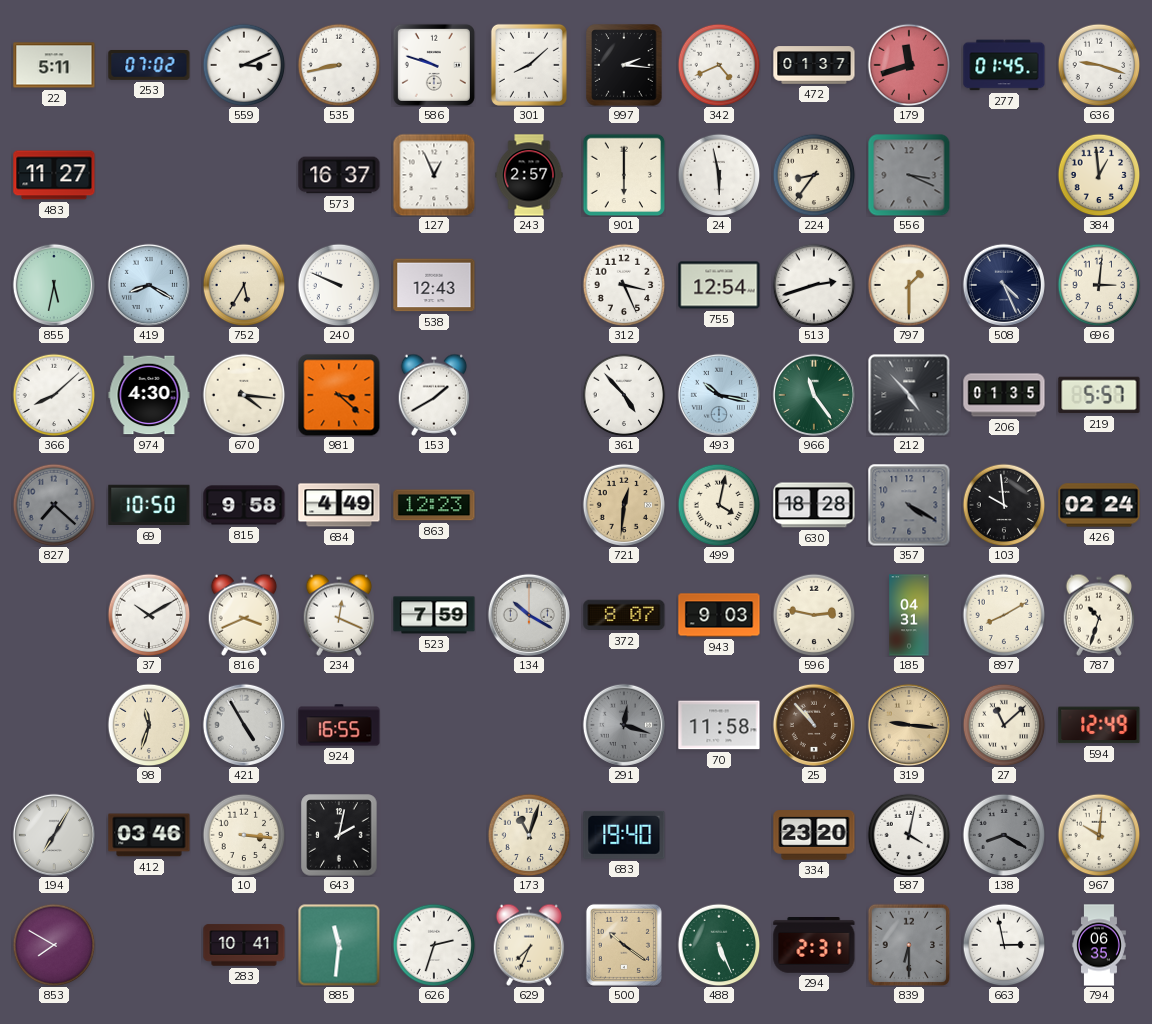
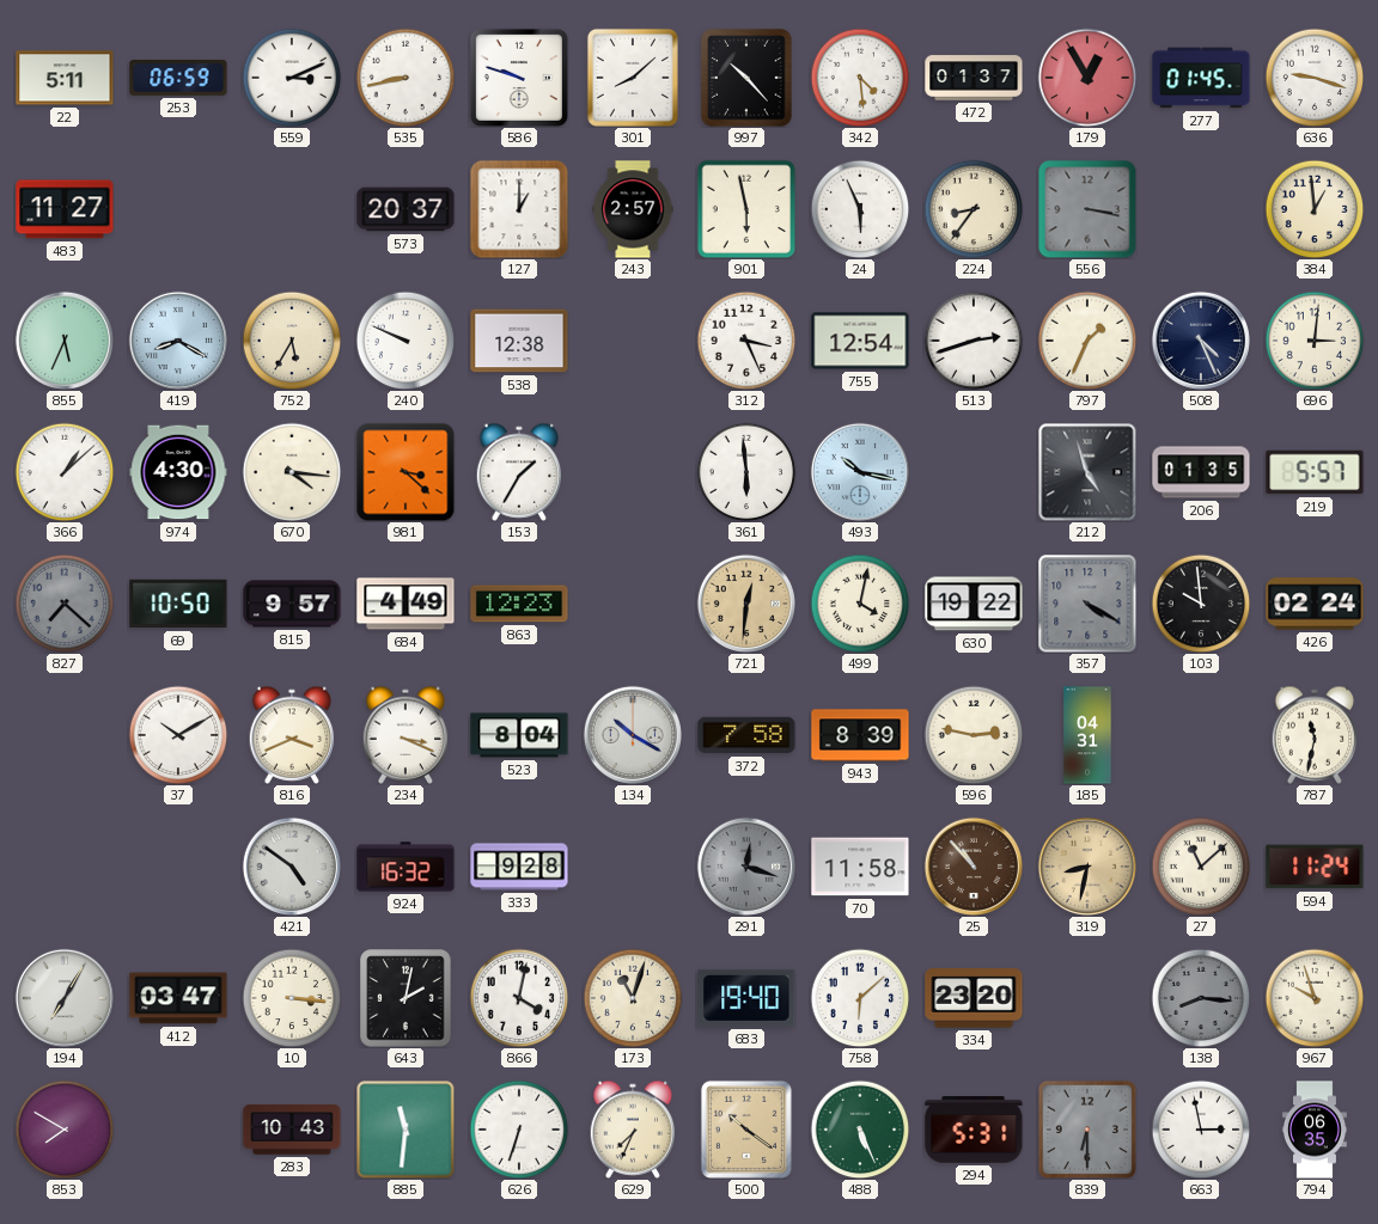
253: 07:02 -> 06:59 (178, 78)
997: 2:16 -> 10:23 (746, 78)
342: 4:41 -> 4:29 (860, 78)
179: 11:42 -> 12:55 (1087, 78)
573: 16:37 -> 20:37 (406, 209)
127: 12:56 -> 1:00 (519, 209)
901: 6:00 -> 5:58 (746, 209)
24: 5:58 -> 5:56 (860, 209)
556: 3:19 -> 3:17 (1087, 209)
855: 5:32 -> 5:34 (65, 341)
538: 12:43 -> 12:38 (519, 341)
797: 1:30 -> 1:34 (1087, 341)
366: 8:08 -> 1:08 (65, 472)
153: 1:40 -> 1:35 (519, 472)
361: 4:53 -> 5:59 (746, 472)
966: 11:24 -> none (814, 395)
212: 4:53 -> 4:57 (1087, 472)
815: 9:58 -> 9:57 (292, 604)
630: 18:28 -> 19:22 (974, 604)
234: 12:19 -> 3:19 (406, 735)
523: 7:59 -> 8:04 (519, 735)
372: 8:07 -> 7:58 (746, 735)
943: 9:03 -> 8:39 (860, 735)
897: 8:10 -> none (1004, 615)
787: 10:33 -> 11:32 (1315, 735)
98: 11:33 -> none (149, 725)
421: 4:55 -> 4:51 (292, 867)
924: 16:55 -> 16:32 (406, 867)
333: none -> 9:28 (519, 867)
319: 9:16 -> 8:32 (1087, 867)
594: 12:49 -> 11:24 (1315, 867)
412: 03:46 -> 03:47 (178, 998)
866: none -> 4:02 (519, 998)
758: none -> 6:08 (860, 998)
587: 4:02 -> none (909, 835)
138: 8:20 -> 8:16 (1201, 998)
967: 10:01 -> 9:57 (1315, 998)
283: 10:41 -> 10:43 (292, 1130)
626: 2:33 -> 6:33 (519, 1130)
294: 2:31 -> 5:31 (974, 1131)
